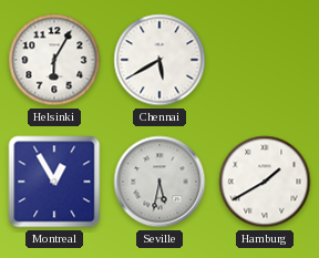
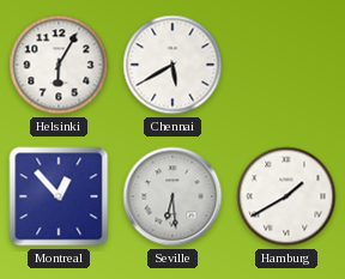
Montreal: 12:55 -> 12:53 (59, 196)
Seville: 5:32 -> 6:29 (172, 196)
